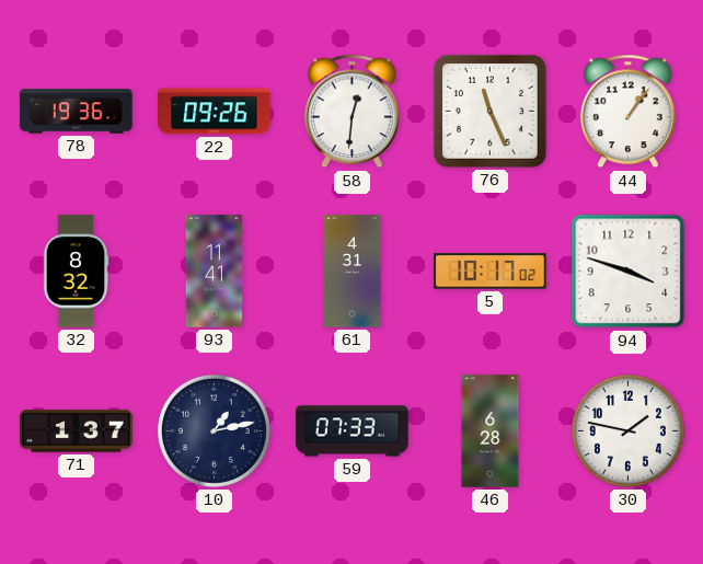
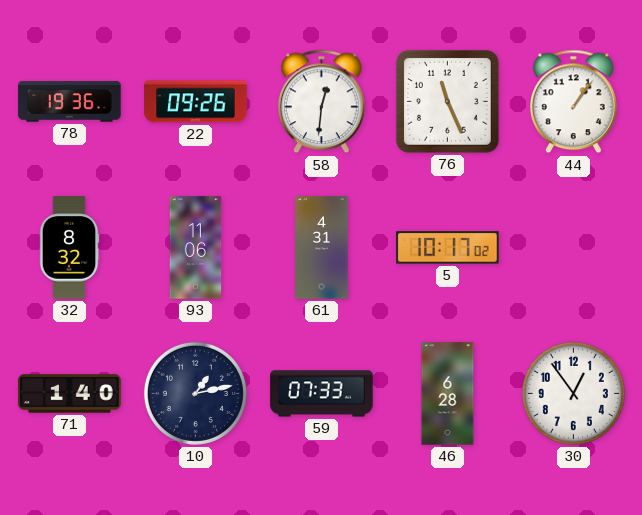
93: 11:41 -> 11:06 (196, 248)
94: 3:48 -> none (629, 272)
71: 1:37 -> 1:40 (70, 394)
30: 1:47 -> 12:54 (573, 393)
